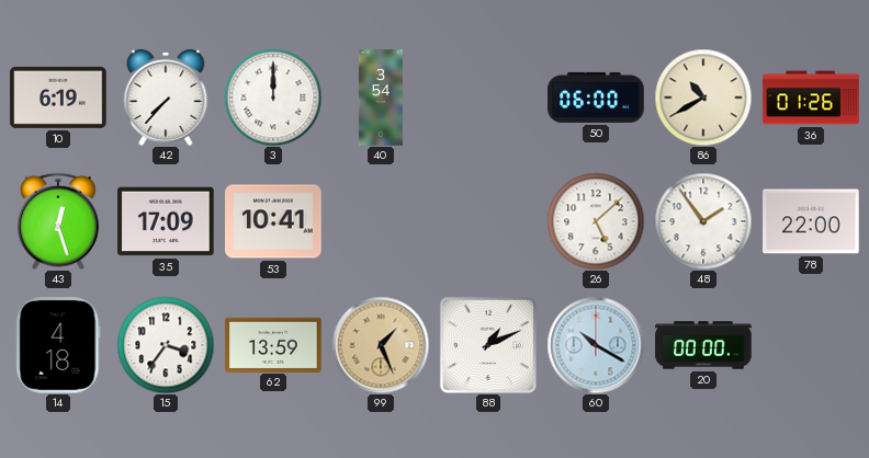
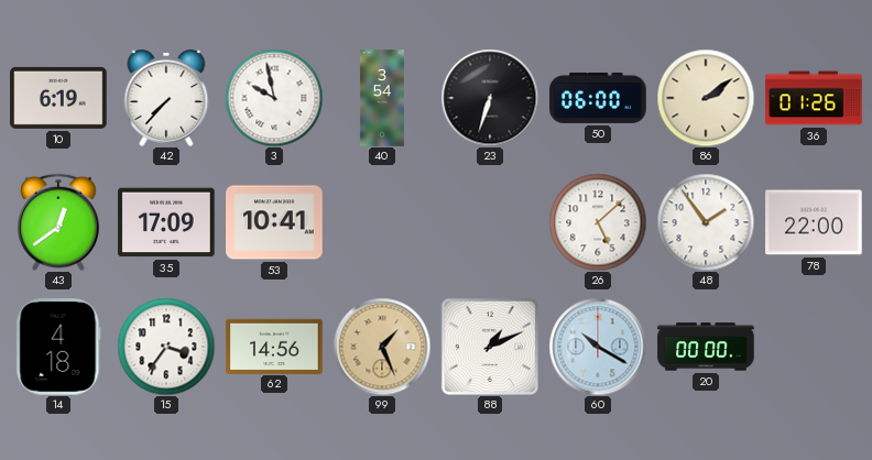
3: 12:00 -> 9:58 (274, 98)
23: none -> 6:33 (490, 98)
86: 10:40 -> 2:09 (706, 98)
43: 12:27 -> 12:39 (59, 222)
62: 13:59 -> 14:56 (274, 346)
